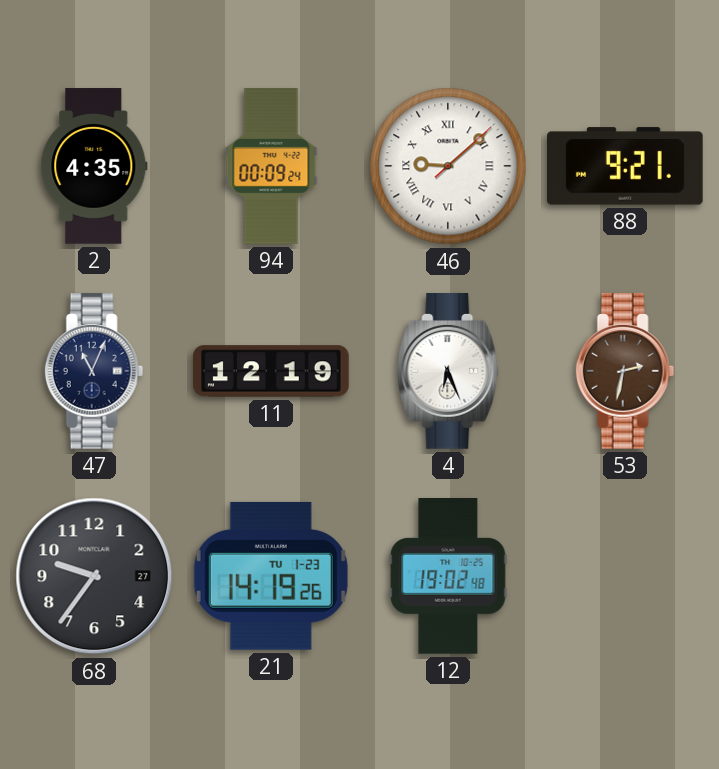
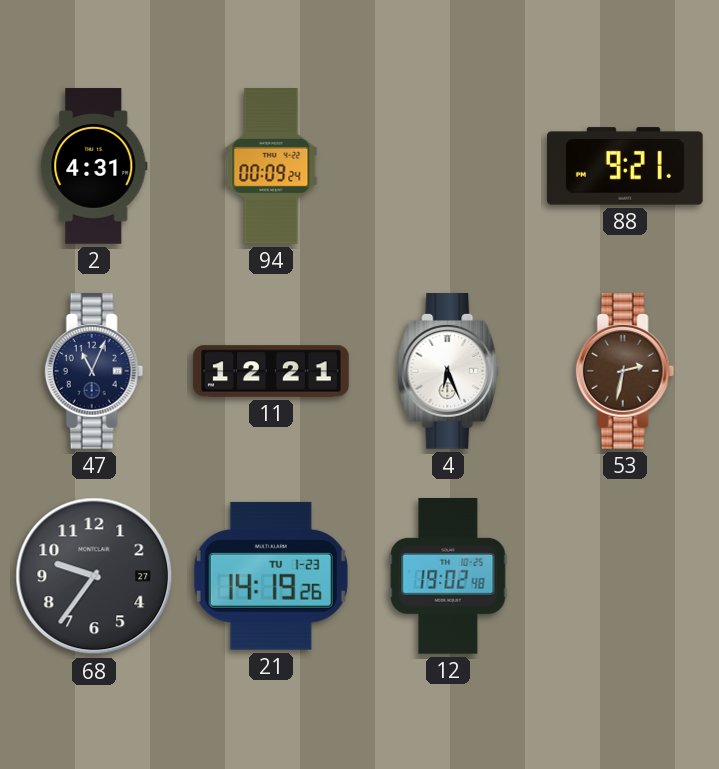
2: 4:35 -> 4:31 (94, 166)
46: 9:08 -> none (448, 166)
11: 12:19 -> 12:21 (271, 371)
